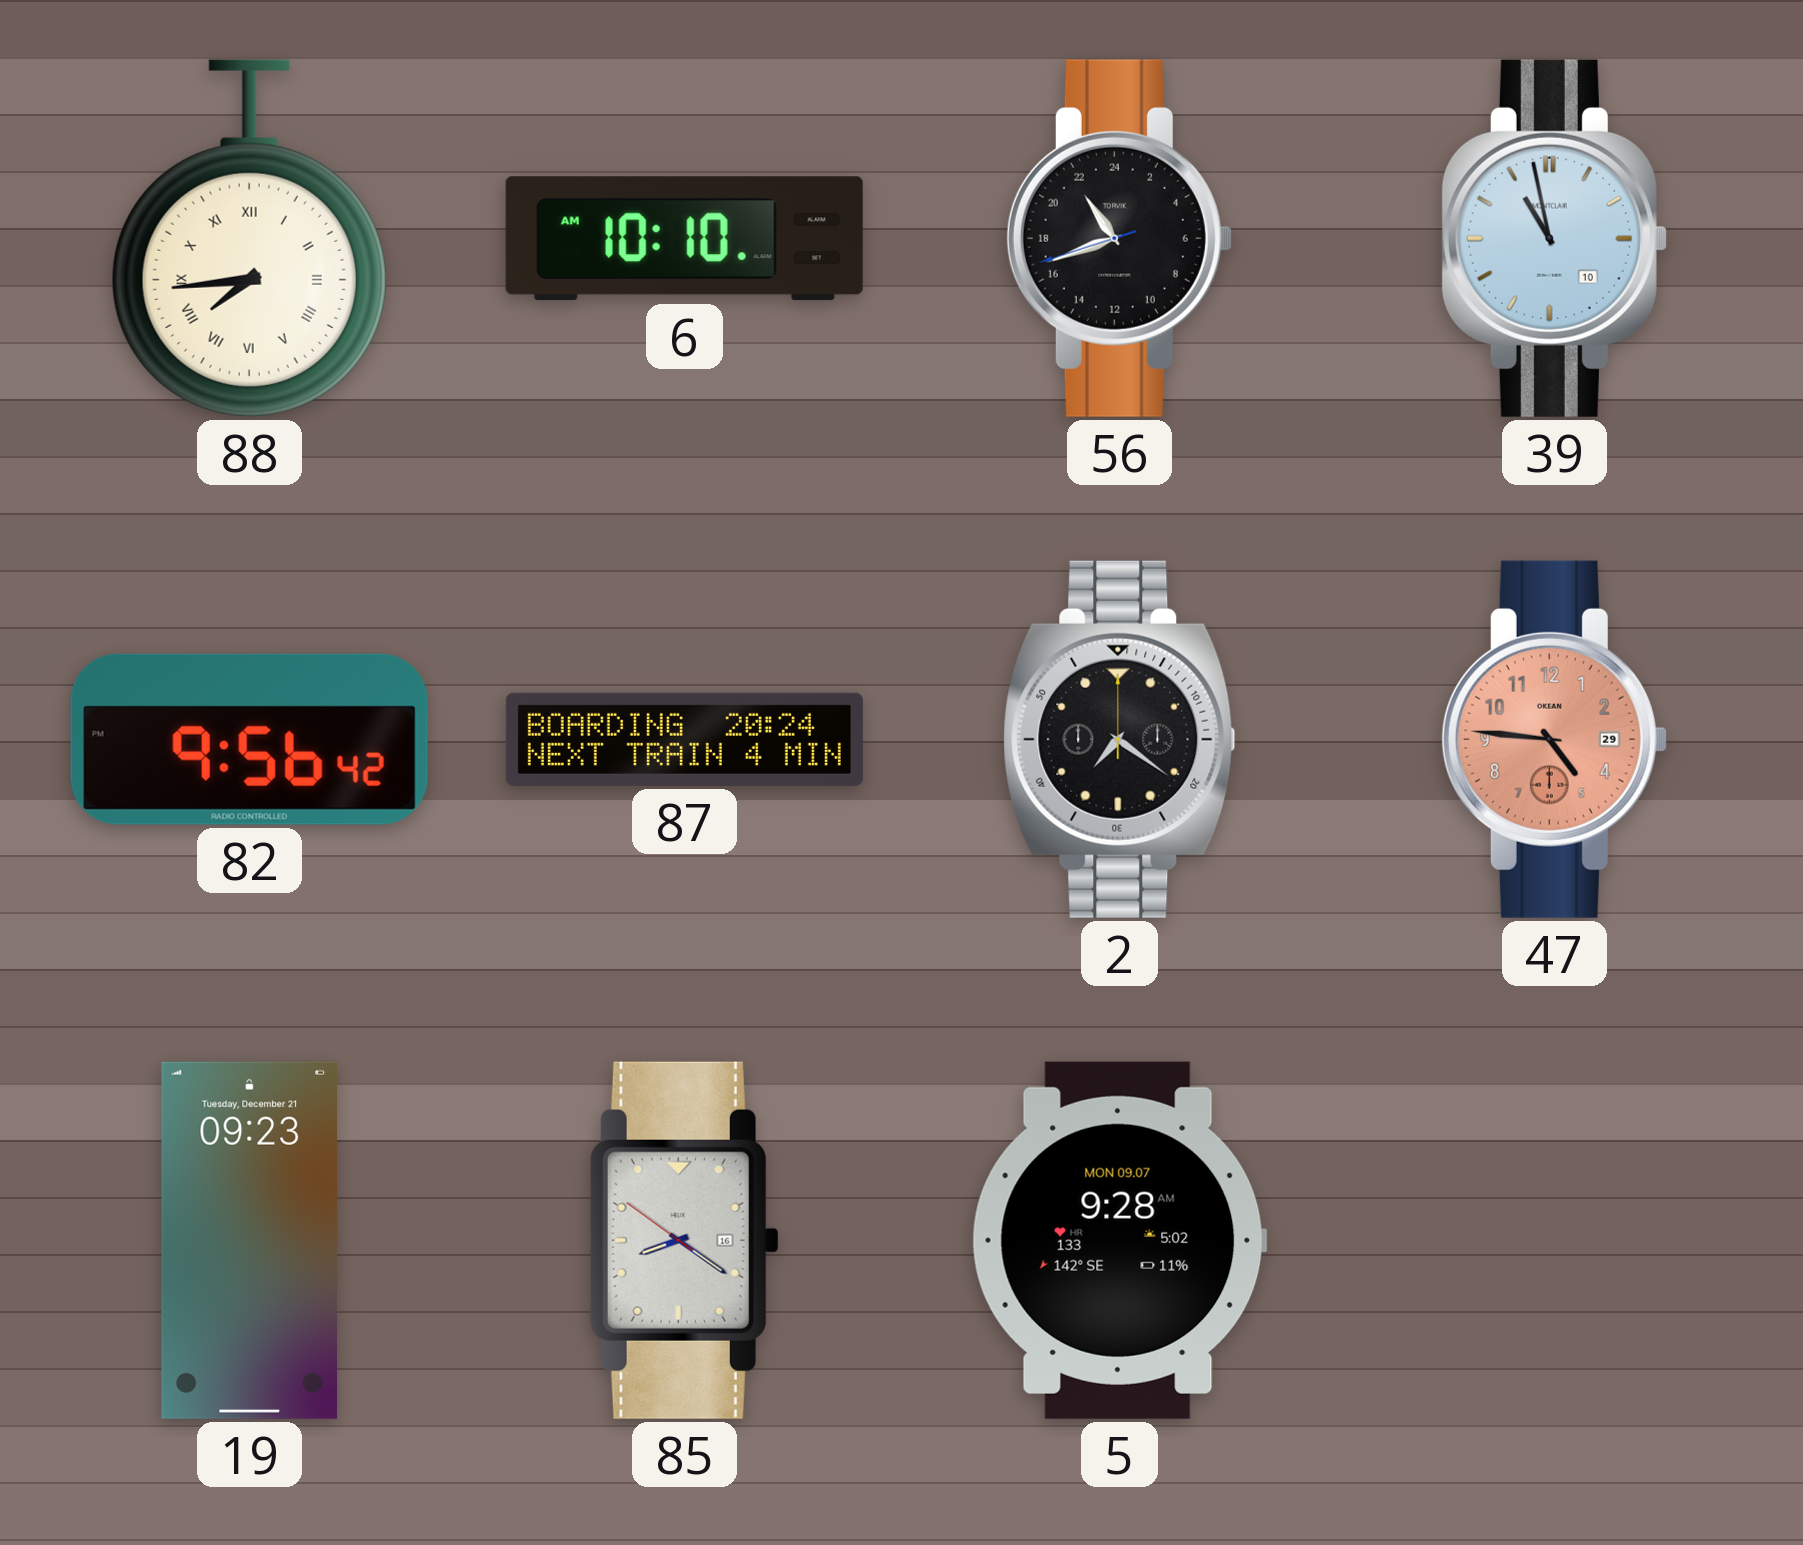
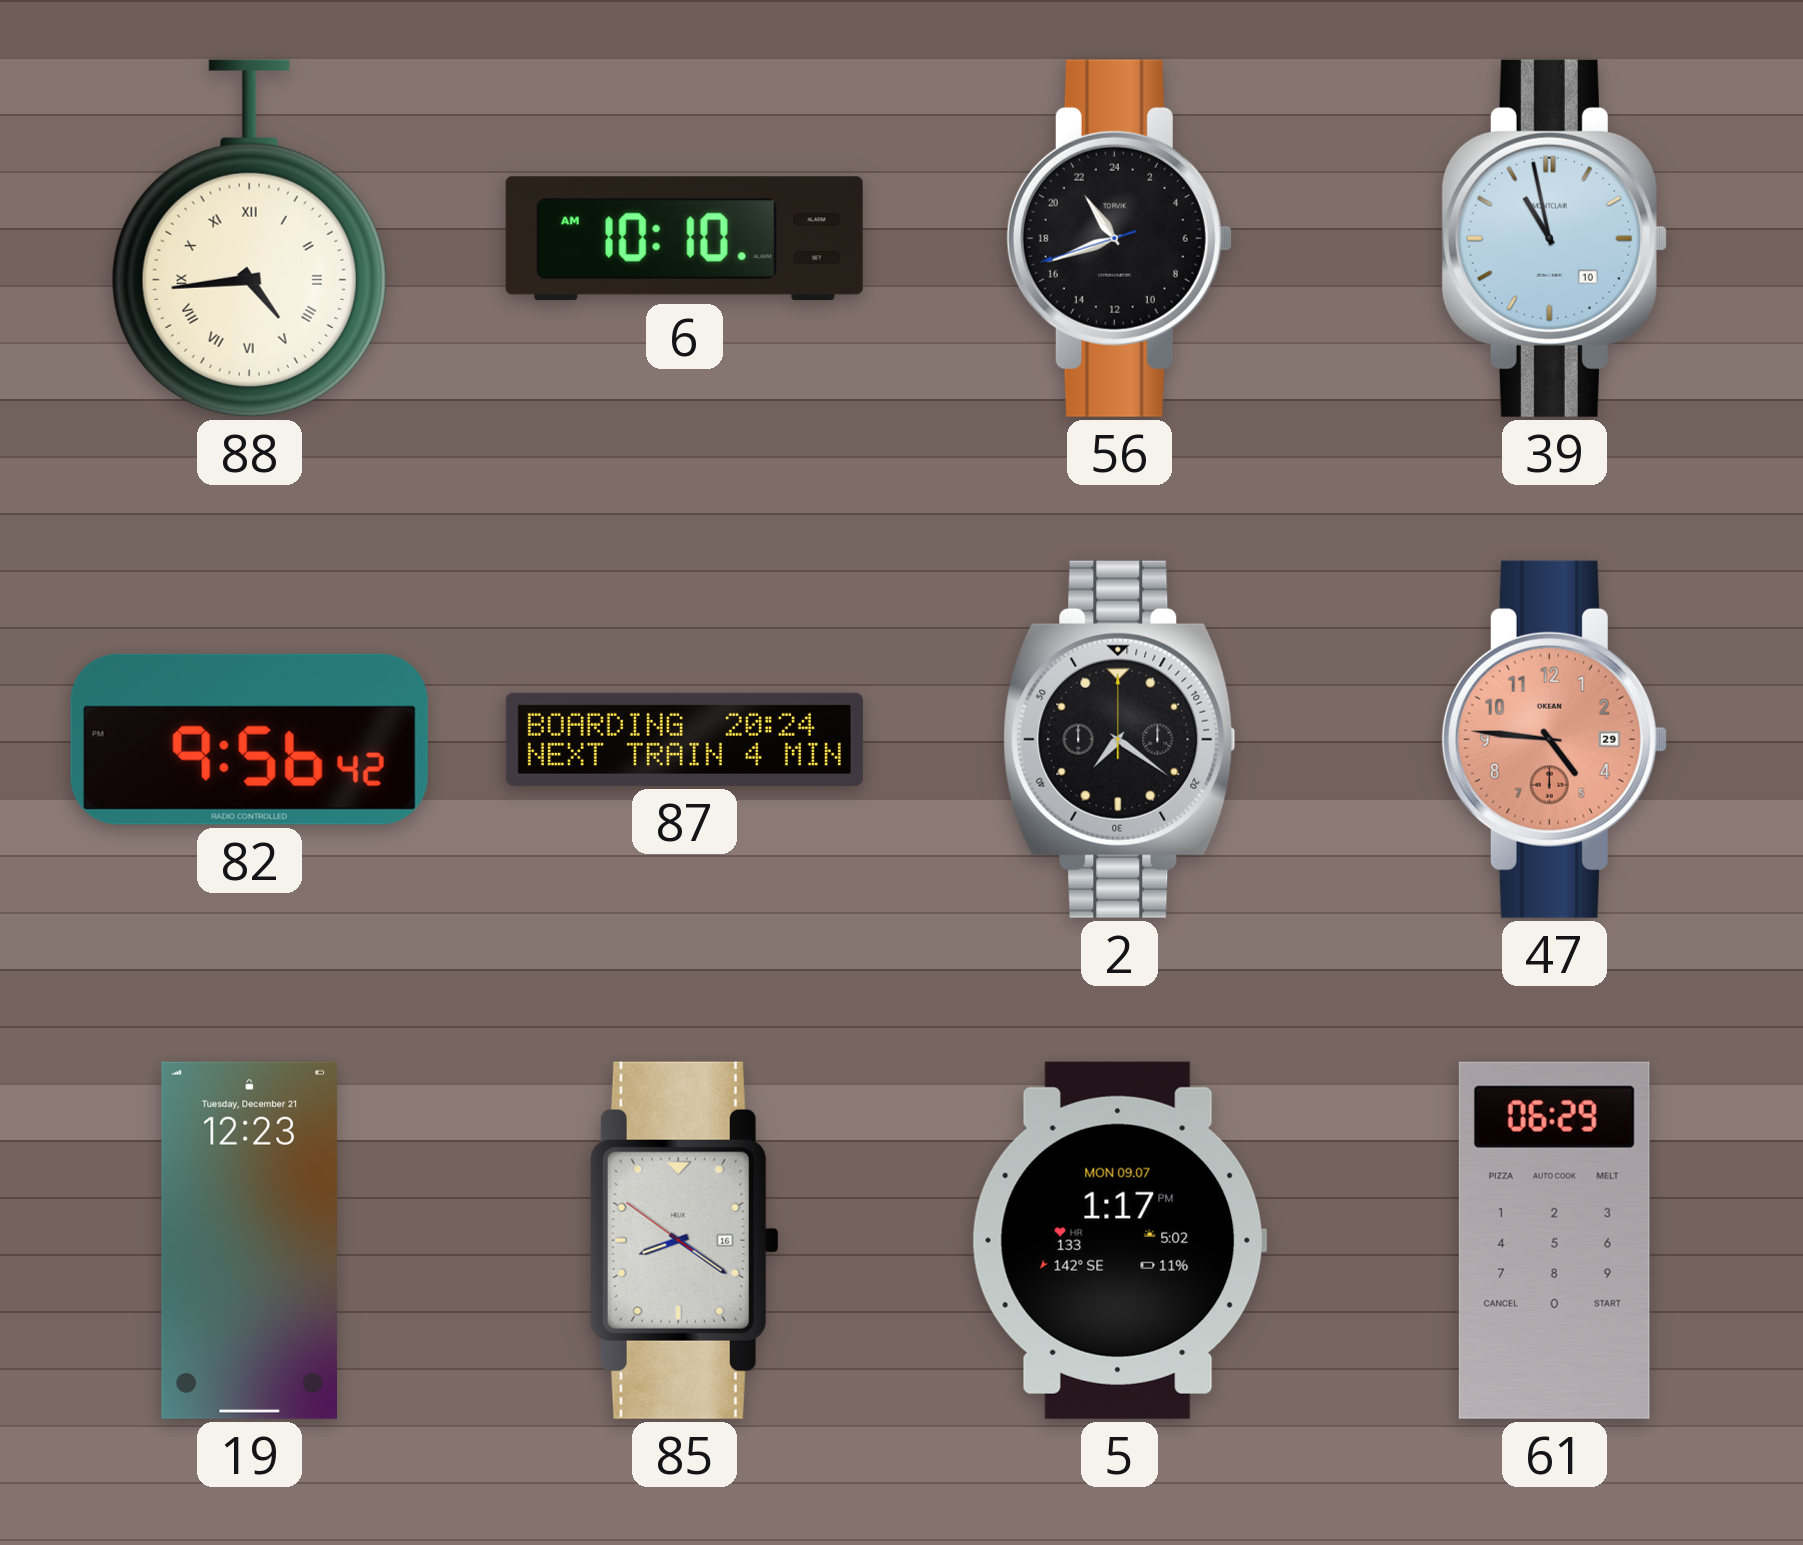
88: 7:44 -> 4:44 (249, 238)
19: 09:23 -> 12:23 (249, 1240)
5: 9:28 -> 1:17 (1119, 1240)
61: none -> 06:29 (1554, 1240)
